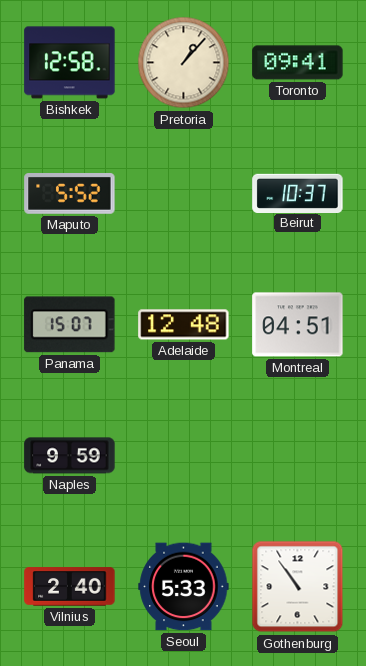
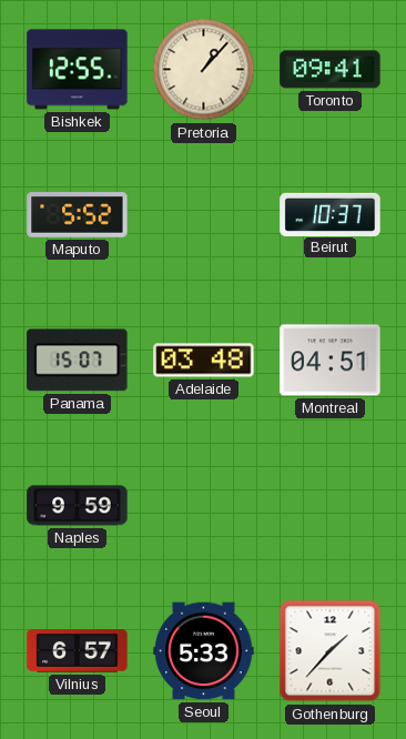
Bishkek: 12:58 -> 12:55 (78, 70)
Adelaide: 12:48 -> 03:48 (204, 361)
Vilnius: 2:40 -> 6:57 (78, 651)
Gothenburg: 10:54 -> 1:37 (331, 651)
